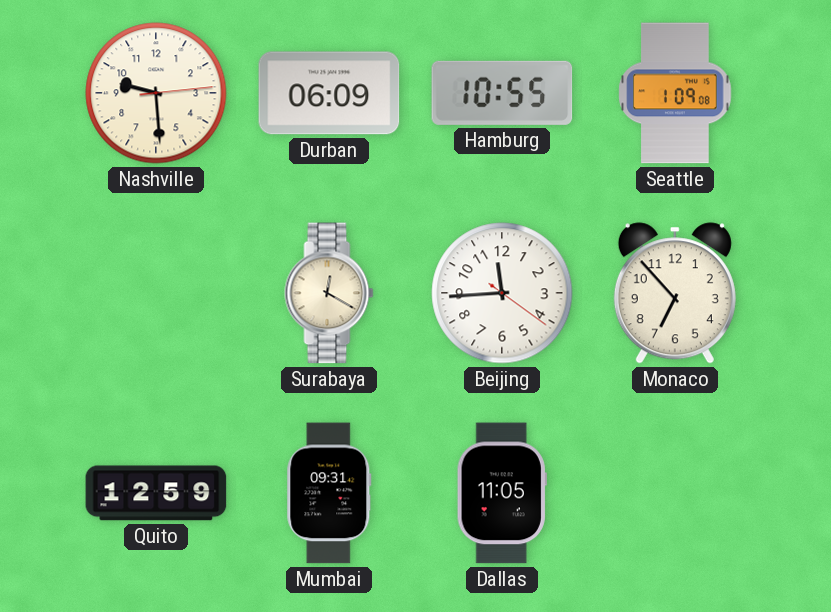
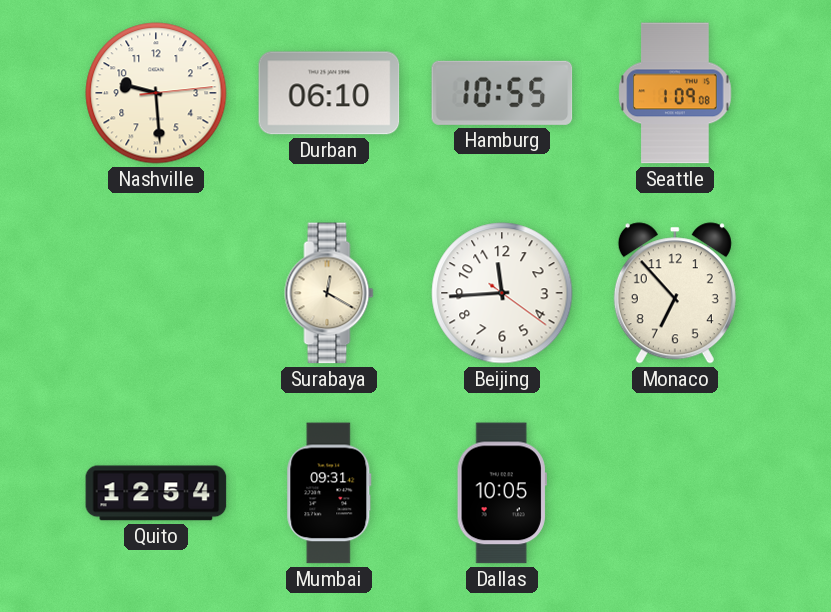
Durban: 06:09 -> 06:10 (329, 93)
Quito: 12:59 -> 12:54 (156, 493)
Dallas: 11:05 -> 10:05 (502, 493)
